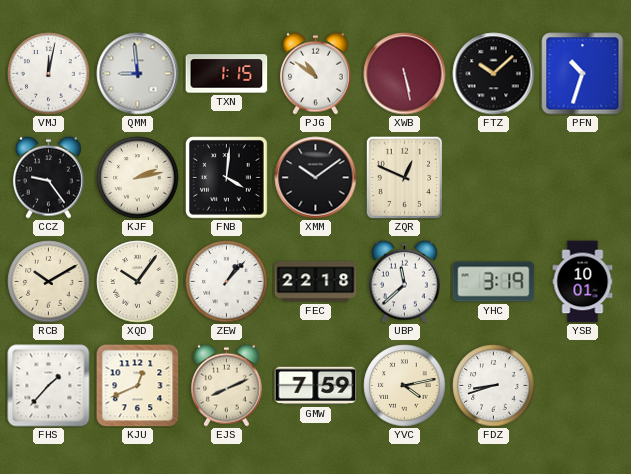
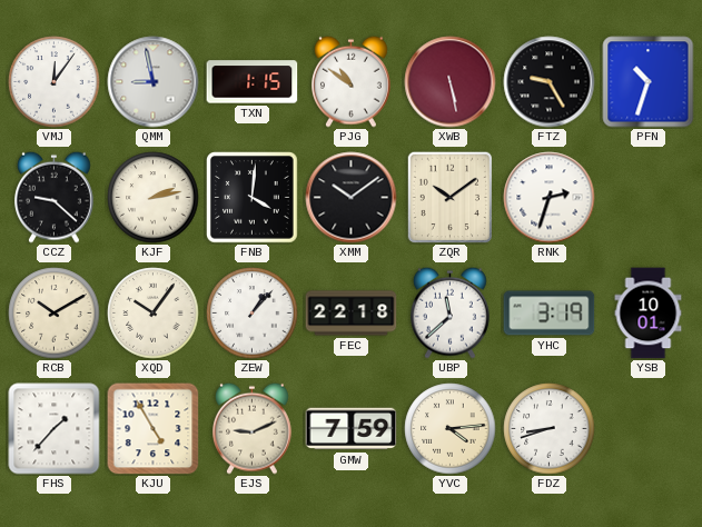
VMJ: 12:02 -> 12:06 (55, 82)
QMM: 8:59 -> 8:58 (154, 82)
FTZ: 10:08 -> 9:25 (550, 82)
CCZ: 9:24 -> 9:22 (55, 197)
ZQR: 12:49 -> 10:09 (449, 197)
RNK: none -> 2:33 (550, 198)
KJU: 12:41 -> 4:55 (154, 429)
EJS: 8:11 -> 9:11 (253, 428)
YVC: 4:13 -> 4:14 (451, 429)
